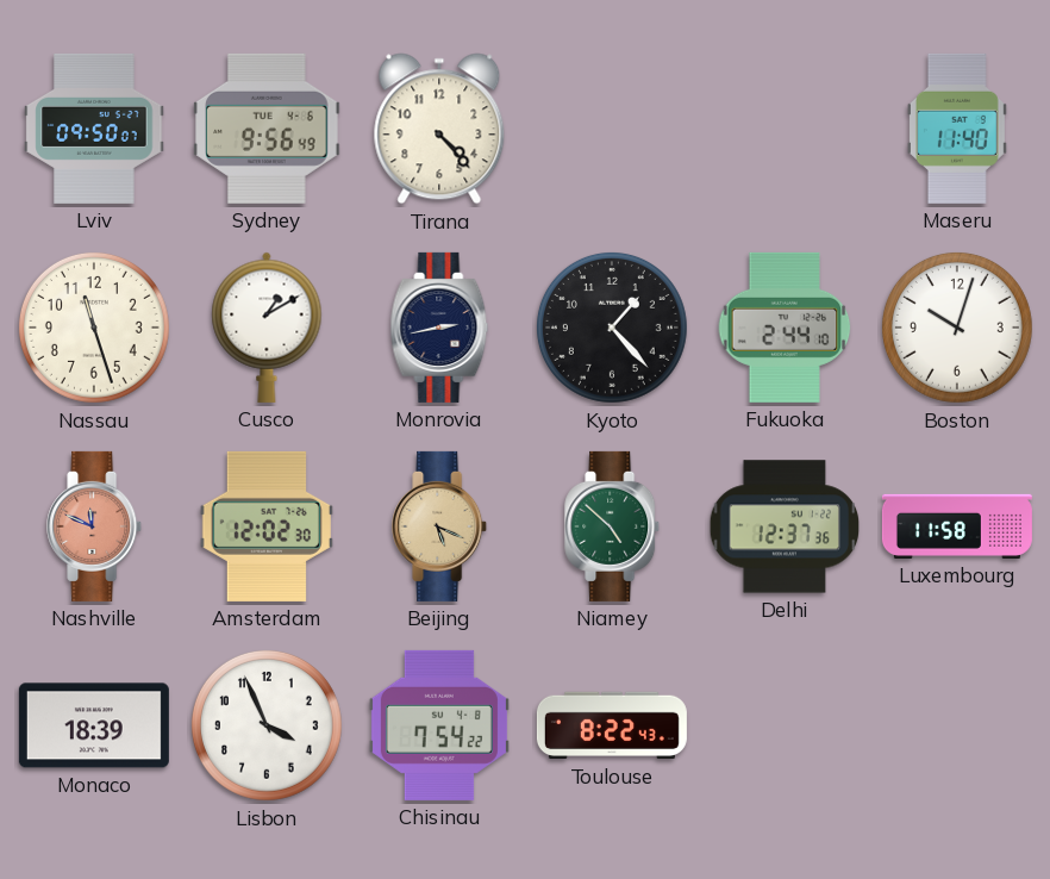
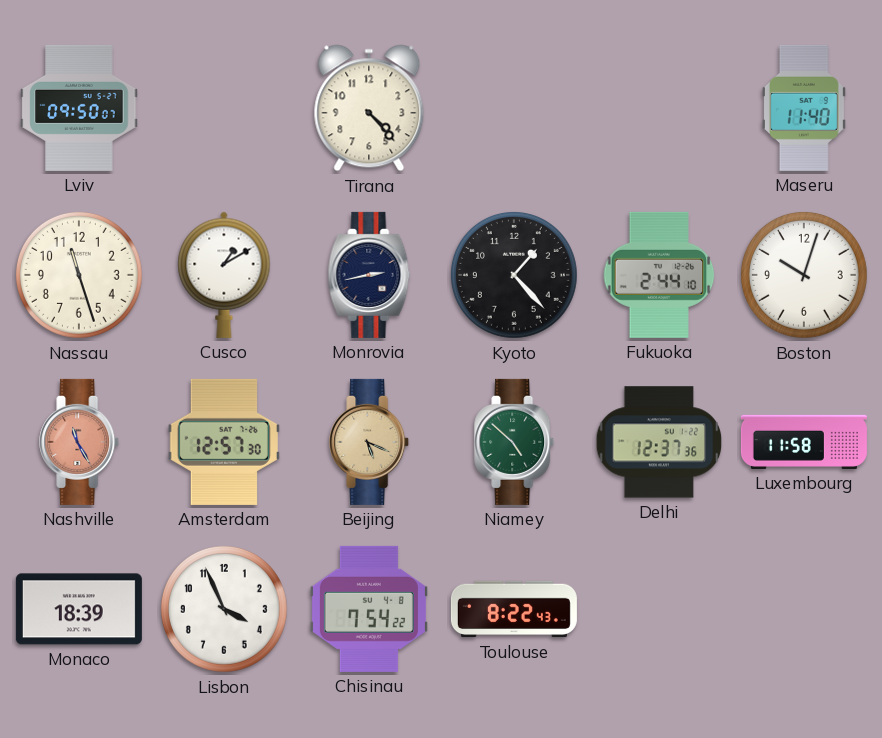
Sydney: 9:56 -> none (267, 129)
Nashville: 11:49 -> 11:25 (80, 442)
Amsterdam: 12:02 -> 12:57 (224, 442)
